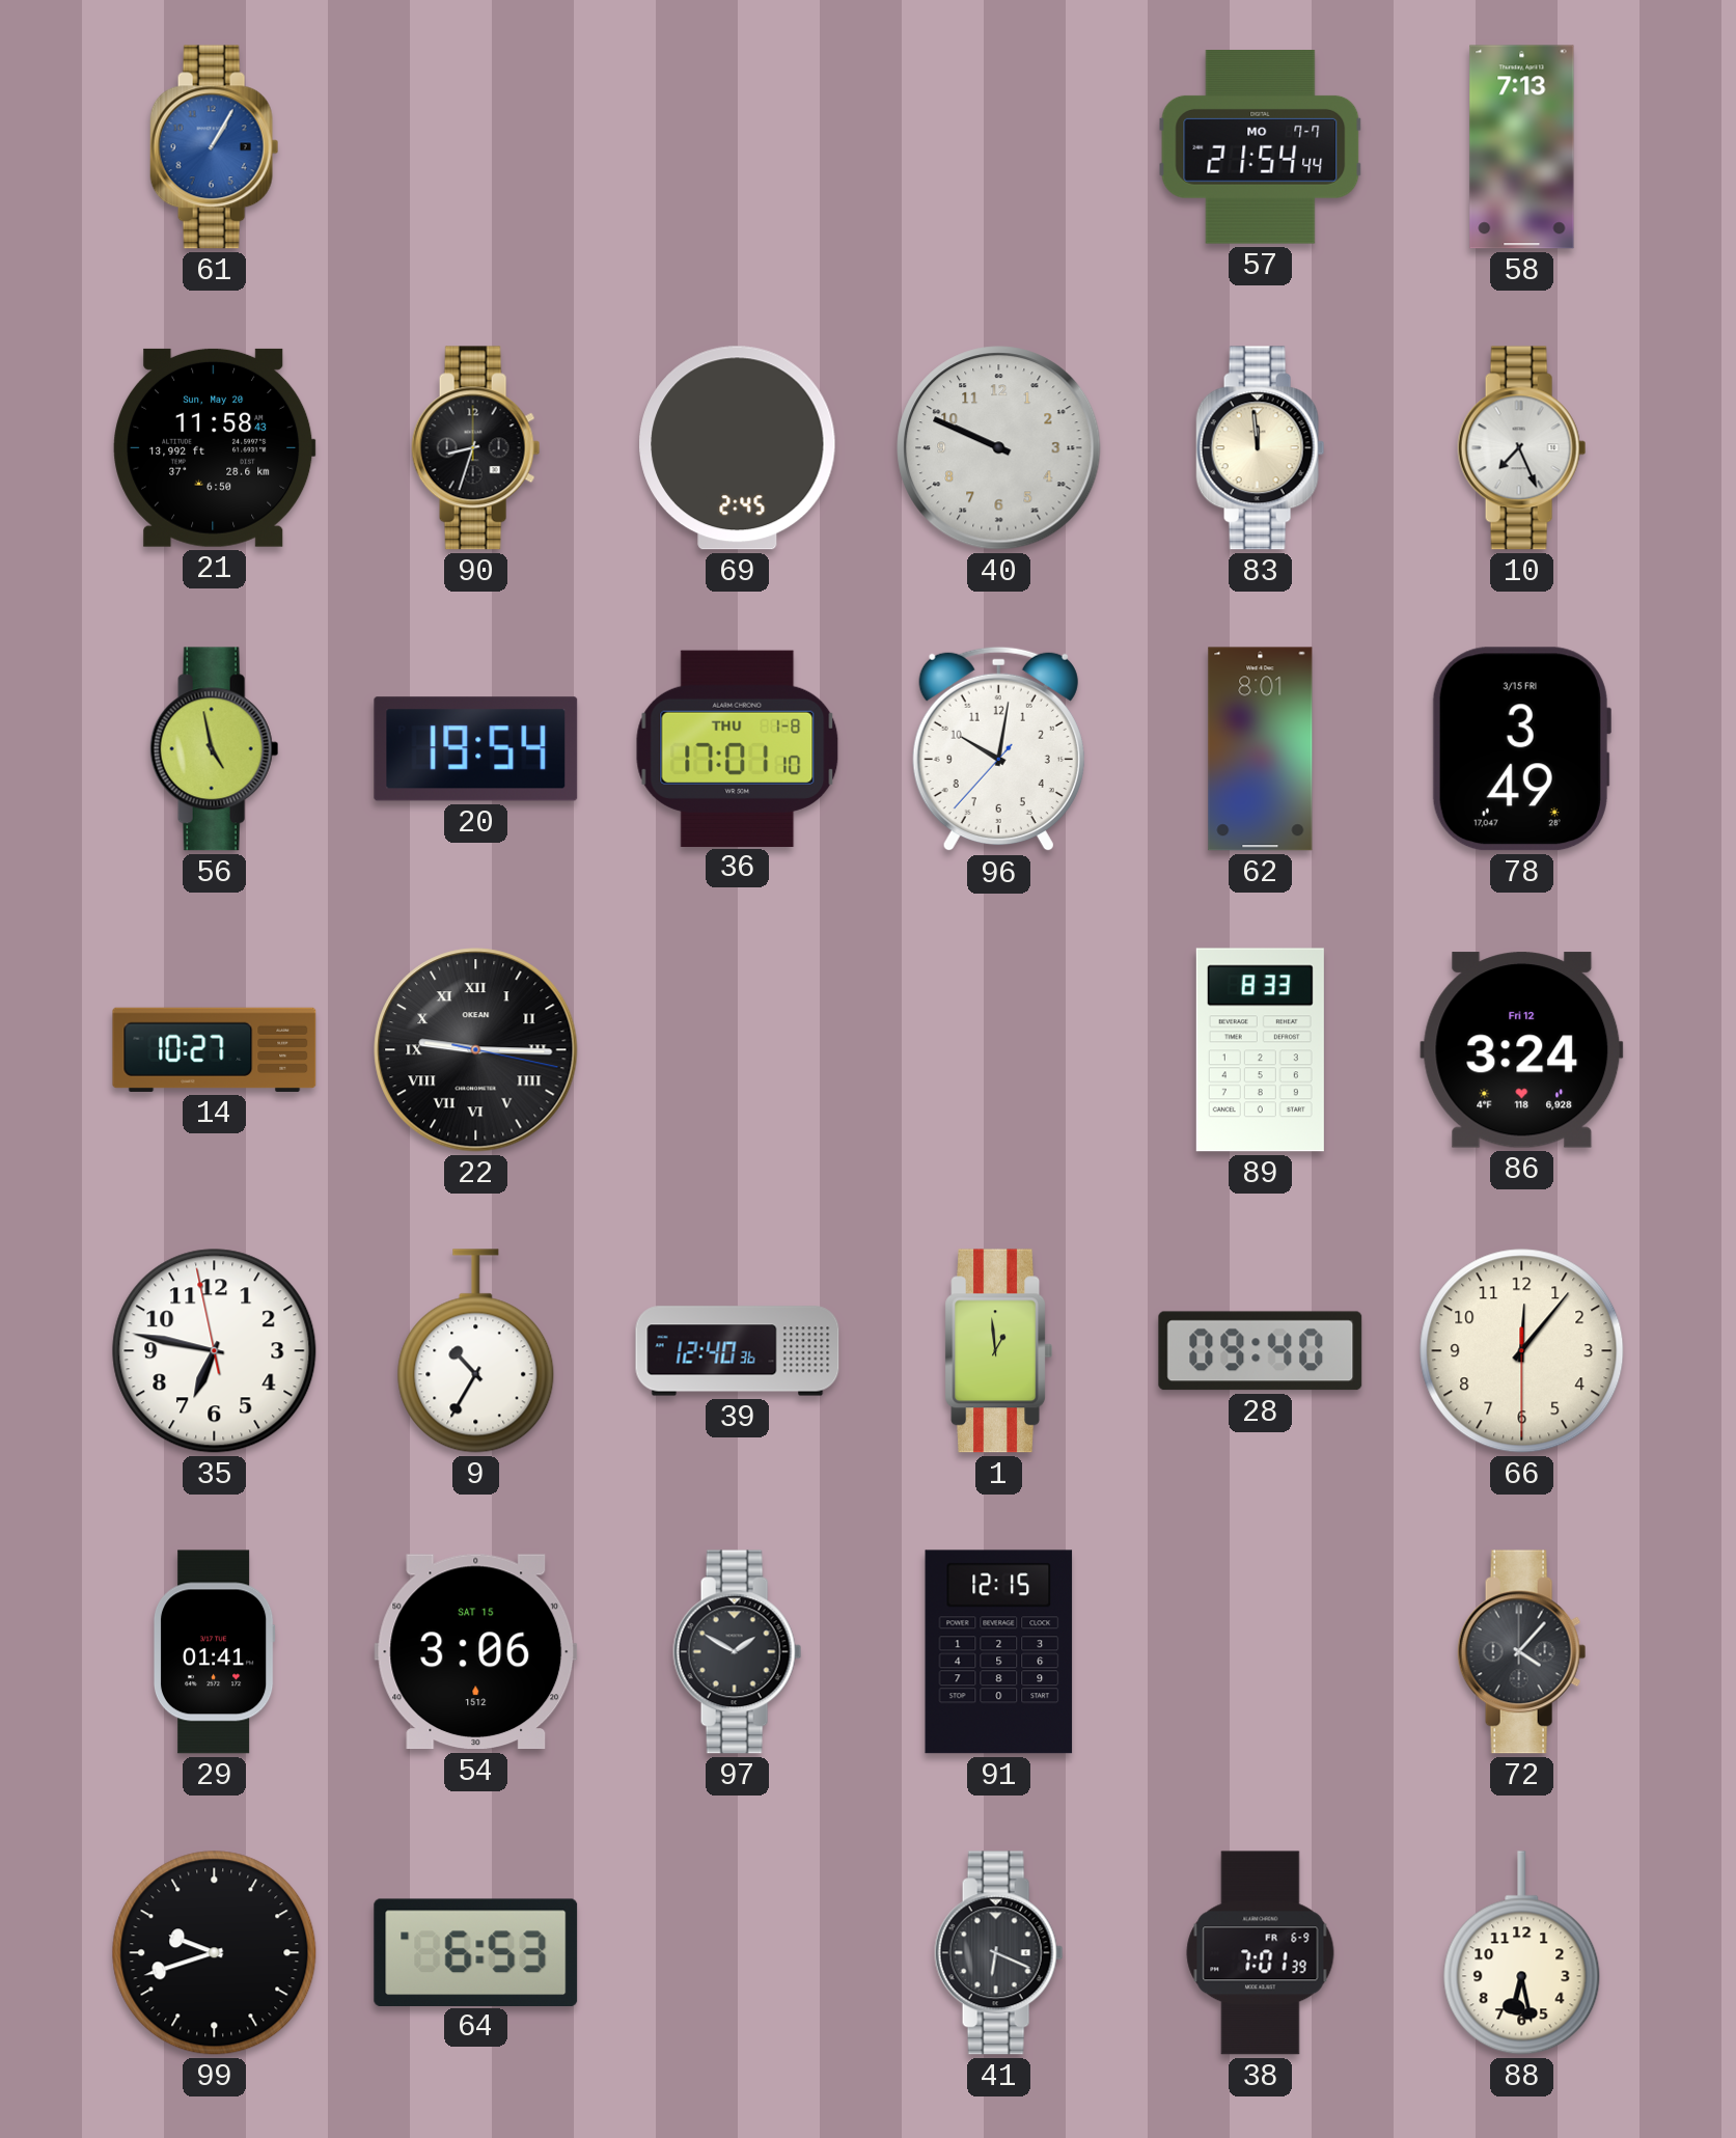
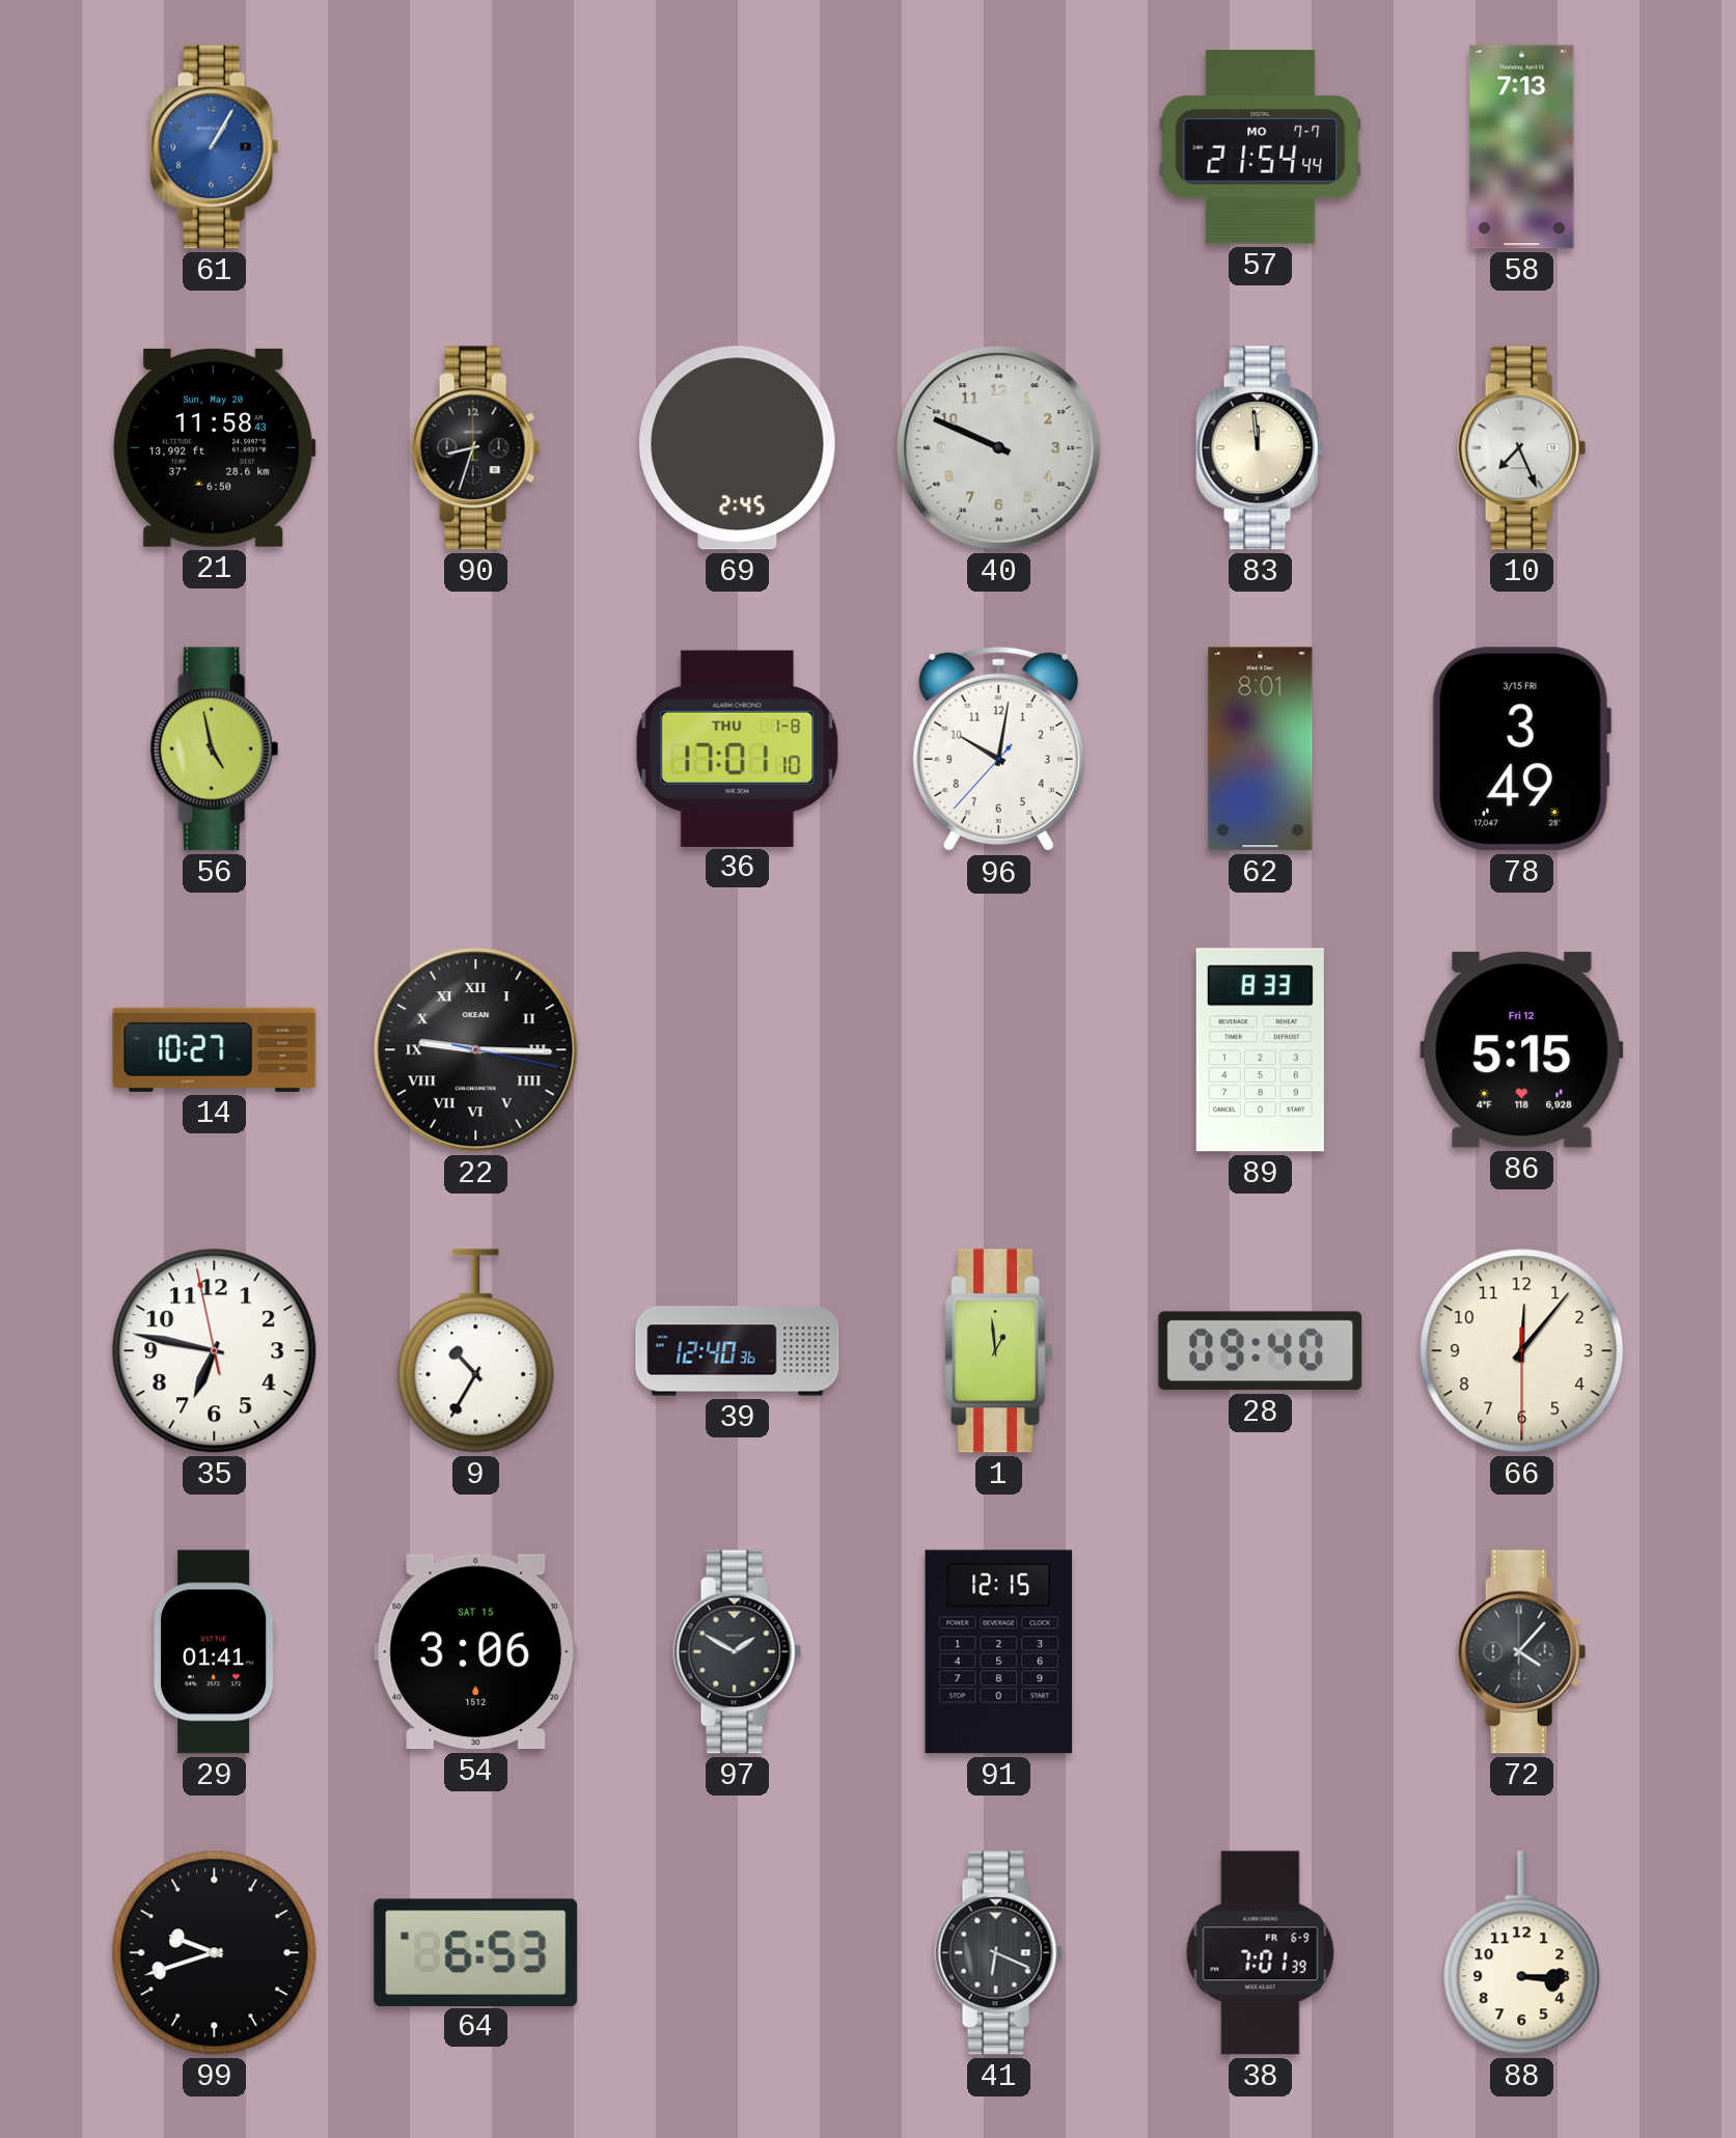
20: 19:54 -> none (476, 749)
86: 3:24 -> 5:15 (1522, 1050)
88: 6:28 -> 3:15 (1522, 1953)
